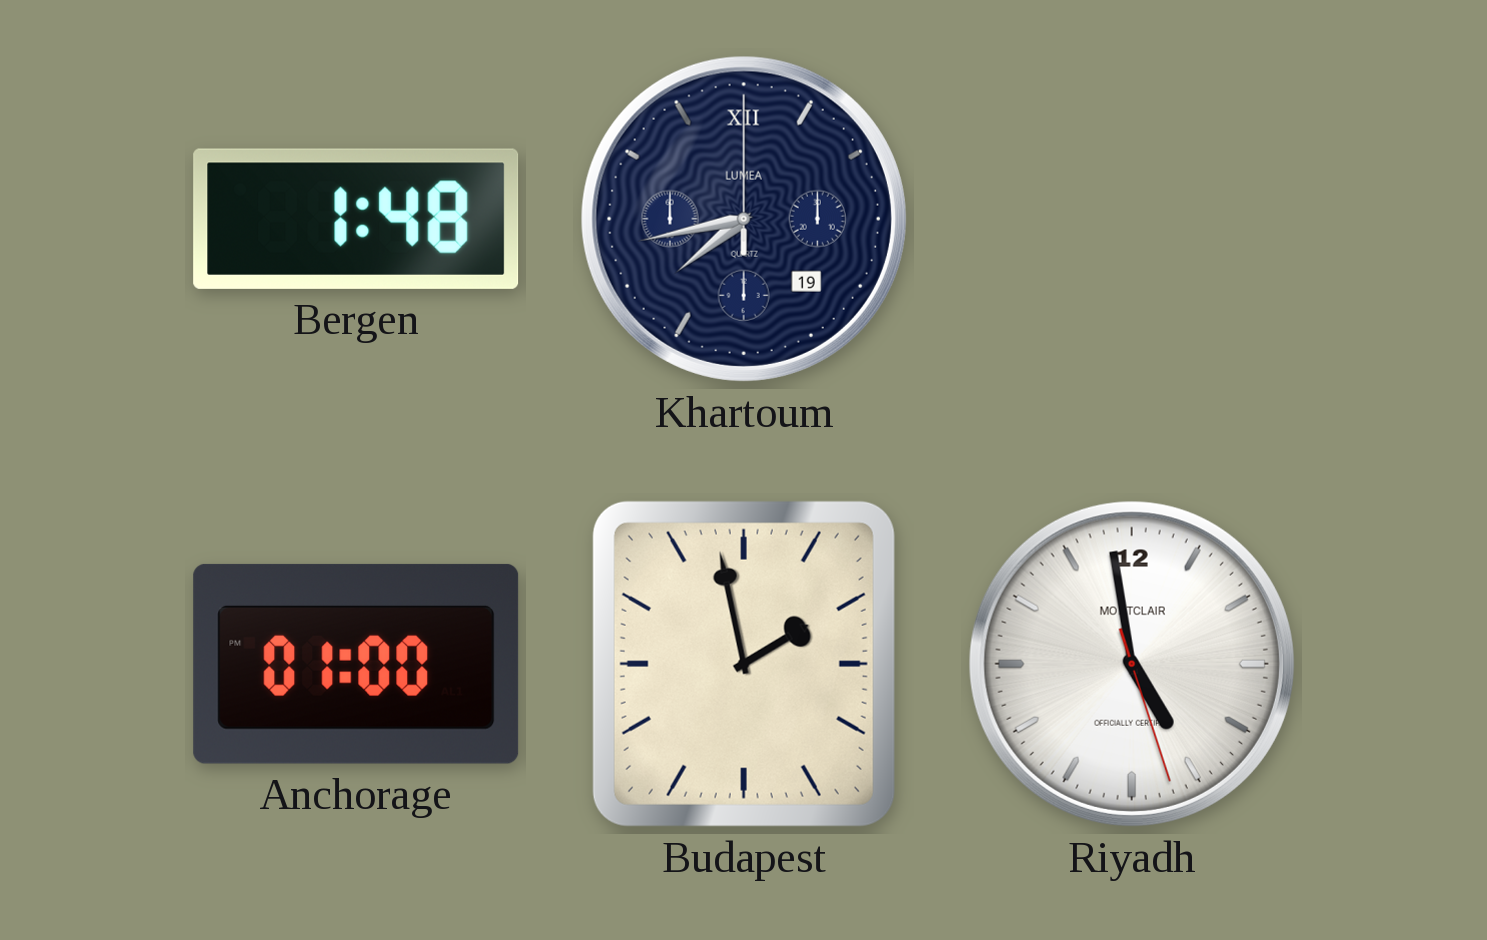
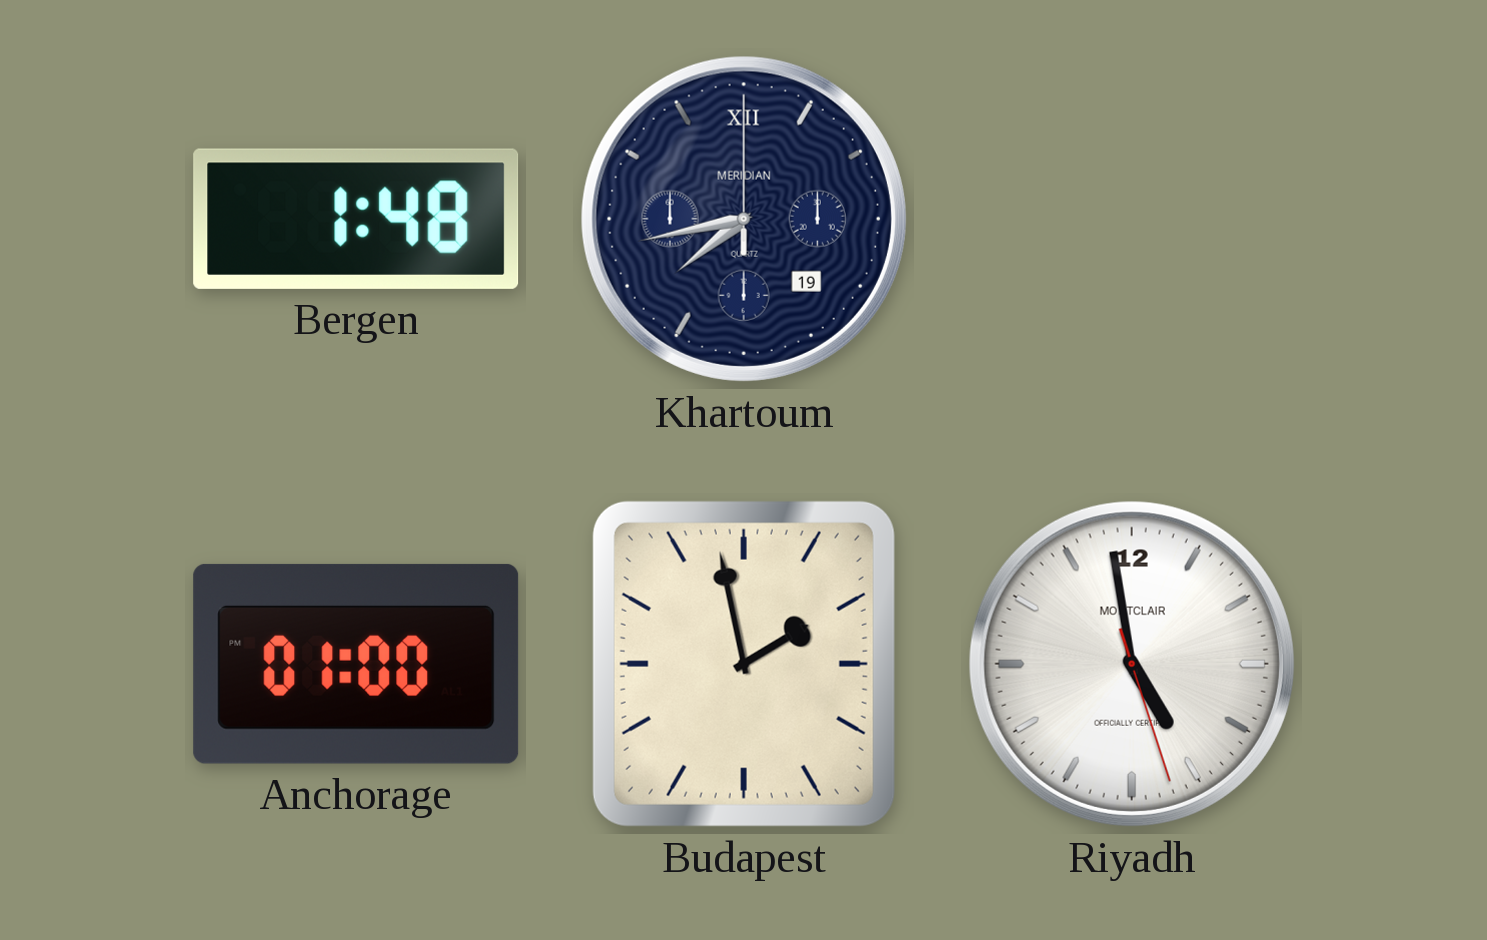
Khartoum brand: LUMEA -> MERIDIAN (744, 219)
